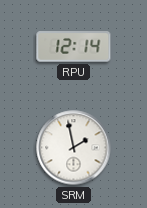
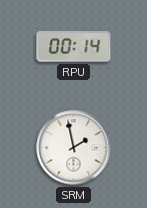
RPU: 12:14 -> 00:14 (74, 47)
